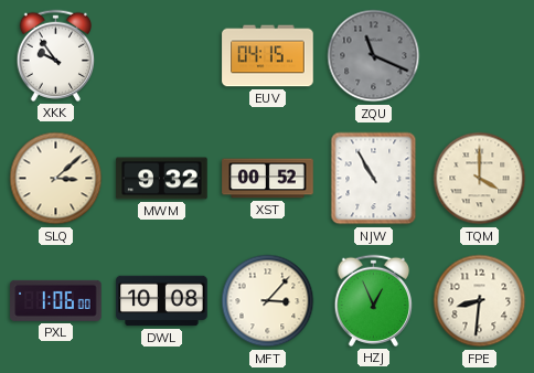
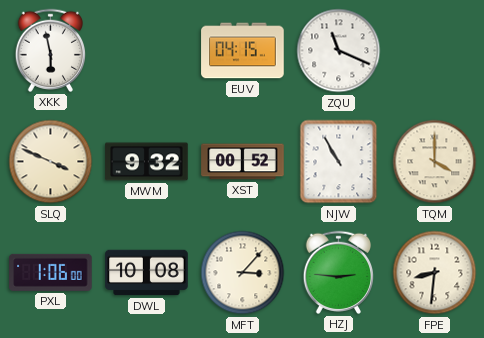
XKK: 9:54 -> 5:58 (50, 50)
ZQU dial: grey -> white (339, 51)
SLQ: 3:08 -> 3:49 (51, 162)
HZJ: 12:56 -> 2:46 (338, 272)
